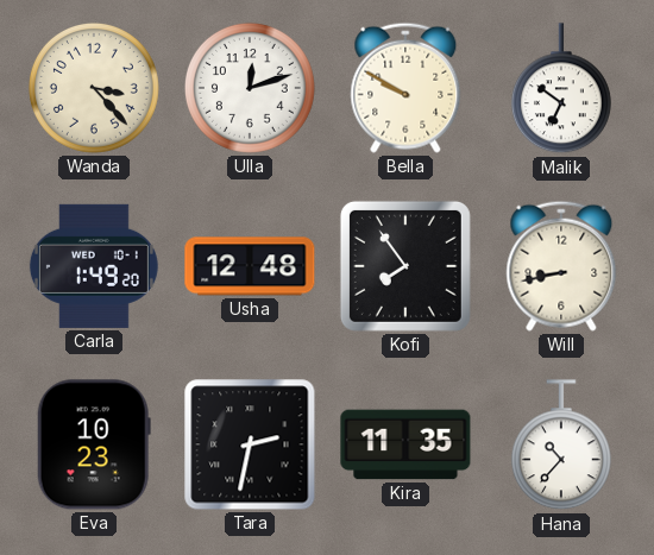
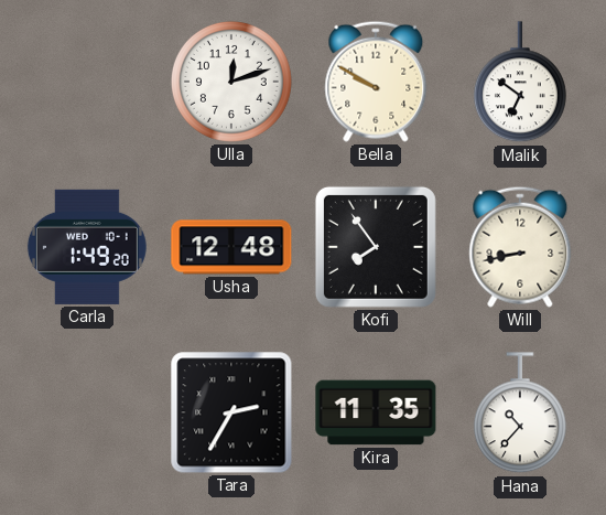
Wanda: 3:23 -> none (94, 88)
Eva: 10:23 -> none (94, 444)
Tara: 2:32 -> 2:35 (231, 412)
